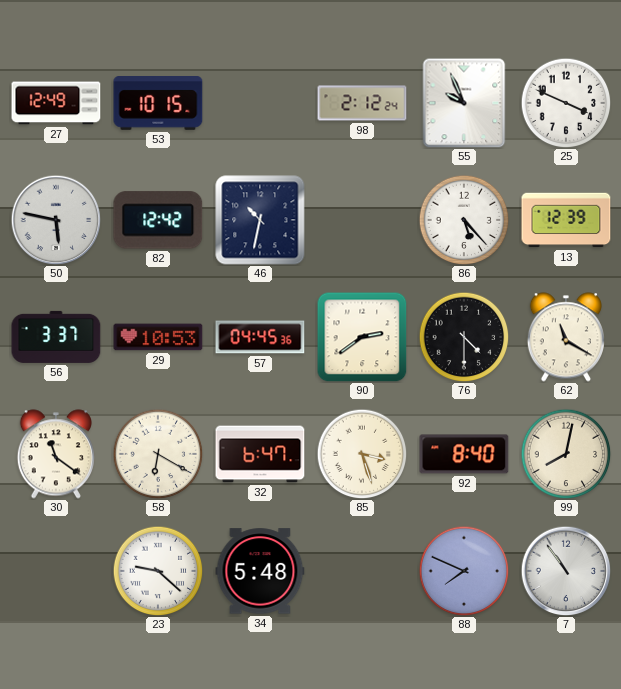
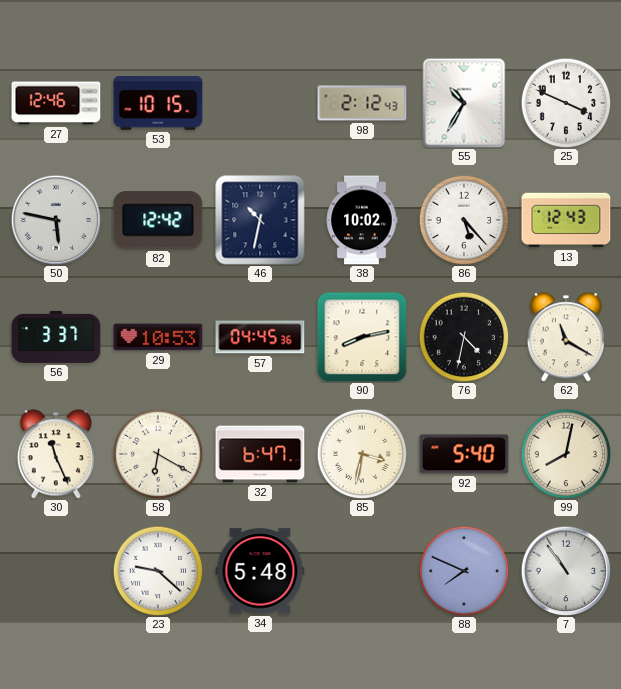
27: 12:49 -> 12:46 (56, 103)
98: 2:12:24 -> 2:12:43 (362, 103)
55: 9:56 -> 10:35 (464, 103)
38: none -> 10:02 (362, 220)
13: 12:39 -> 12:43 (566, 220)
90: 2:39 -> 8:13 (362, 337)
76: 4:30 -> 4:32 (464, 337)
30: 11:21 -> 11:26 (56, 454)
85: 3:27 -> 3:32 (362, 454)
92: 8:40 -> 5:40 (464, 454)
